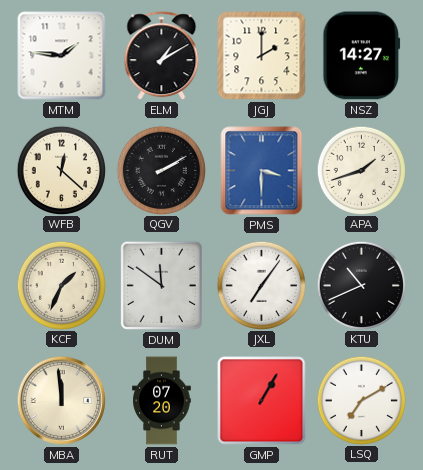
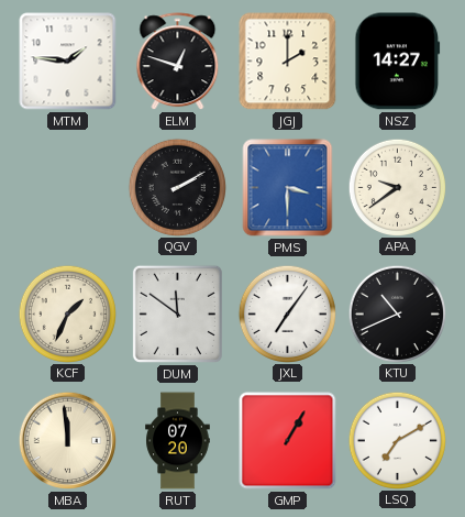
ELM: 1:10 -> 12:48 (178, 62)
WFB: 12:22 -> none (61, 170)
APA: 1:42 -> 9:39 (397, 187)
